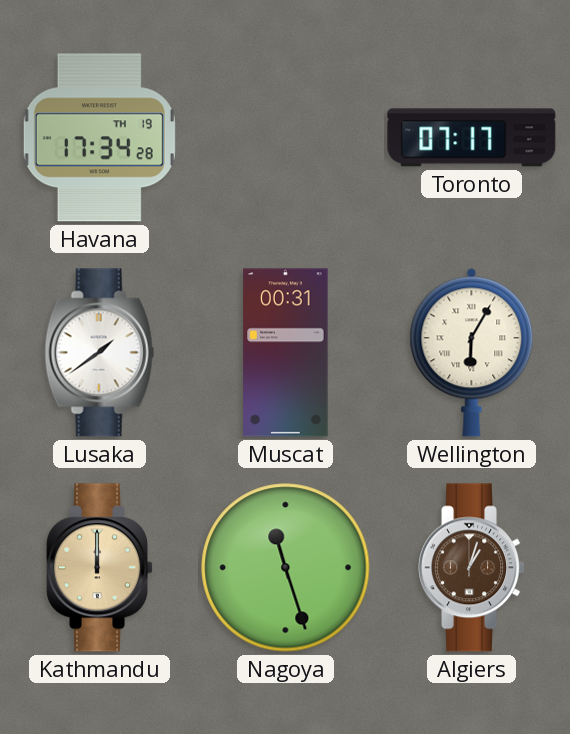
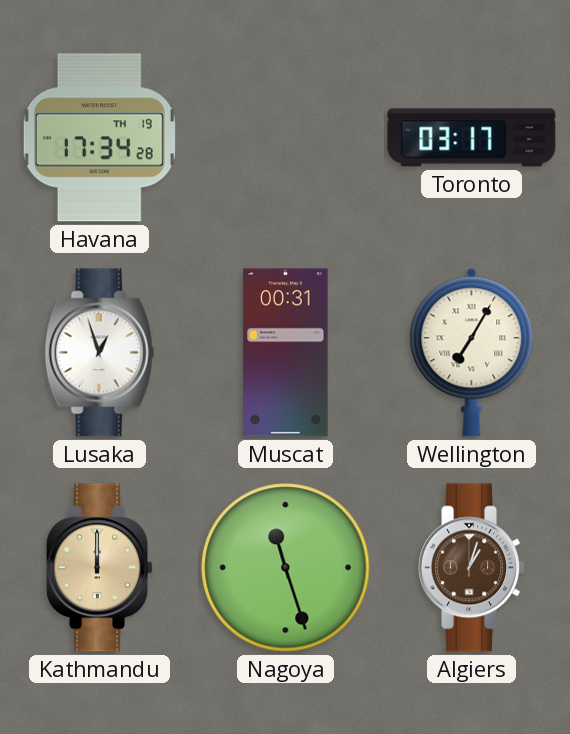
Toronto: 07:17 -> 03:17 (472, 138)
Lusaka: 1:39 -> 12:57 (100, 353)
Wellington: 6:05 -> 7:05 (472, 352)
